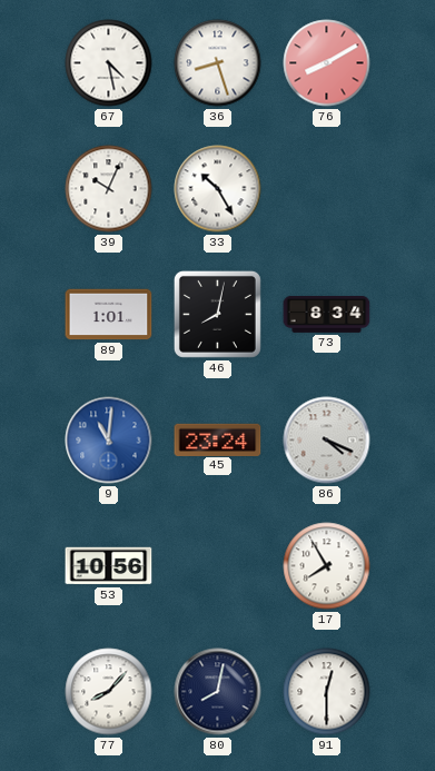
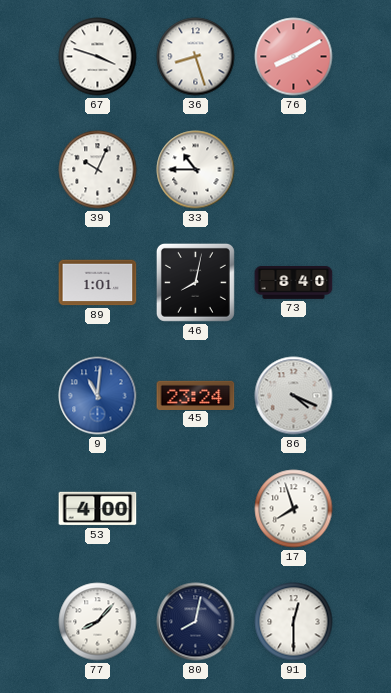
67: 4:28 -> 3:48 (98, 57)
33: 10:25 -> 10:45 (196, 170)
73: 8:34 -> 8:40 (294, 283)
53: 10:56 -> 4:00 (98, 509)
17: 7:55 -> 7:57 (294, 509)
